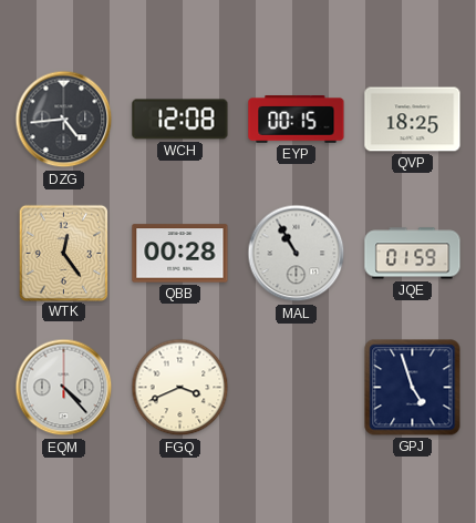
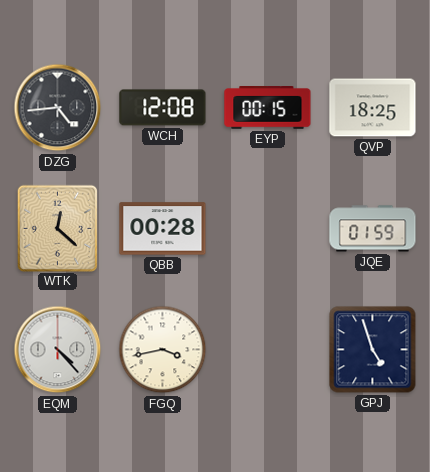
WTK: 12:24 -> 12:22 (57, 228)
MAL: 10:55 -> none (297, 254)
FGQ: 3:41 -> 3:43 (163, 350)
